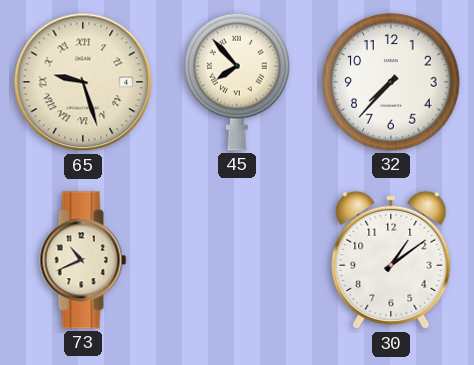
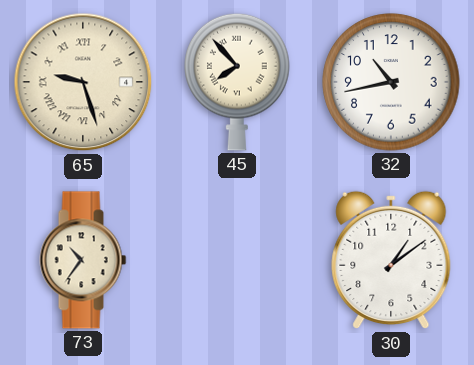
32: 7:37 -> 10:43 (391, 82)
73: 10:41 -> 10:36 (83, 260)
